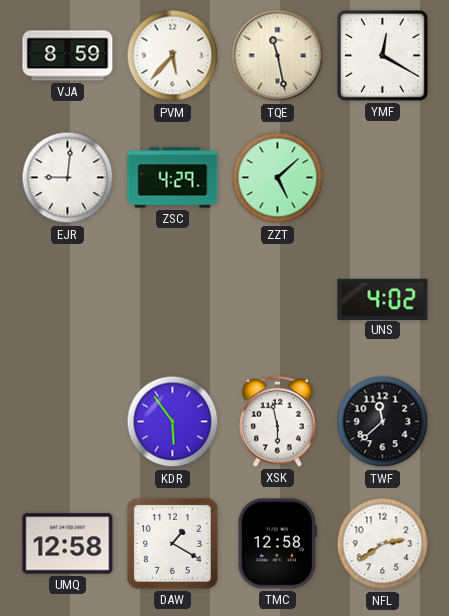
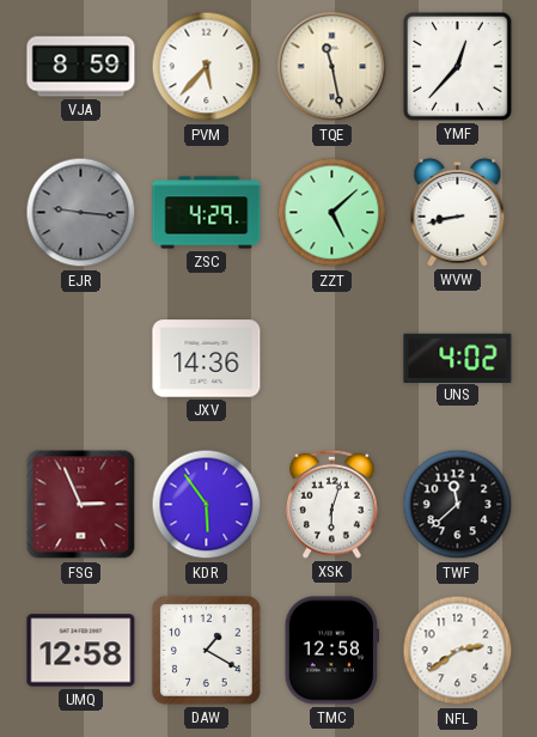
YMF: 12:20 -> 12:37 (458, 67)
EJR: 9:01 -> 9:16 (81, 213)
EJR dial: white -> grey (81, 213)
WVW: none -> 8:43 (458, 212)
JXV: none -> 14:36 (207, 359)
FSG: none -> 2:56 (81, 505)
XSK: 5:58 -> 6:03 (332, 504)
